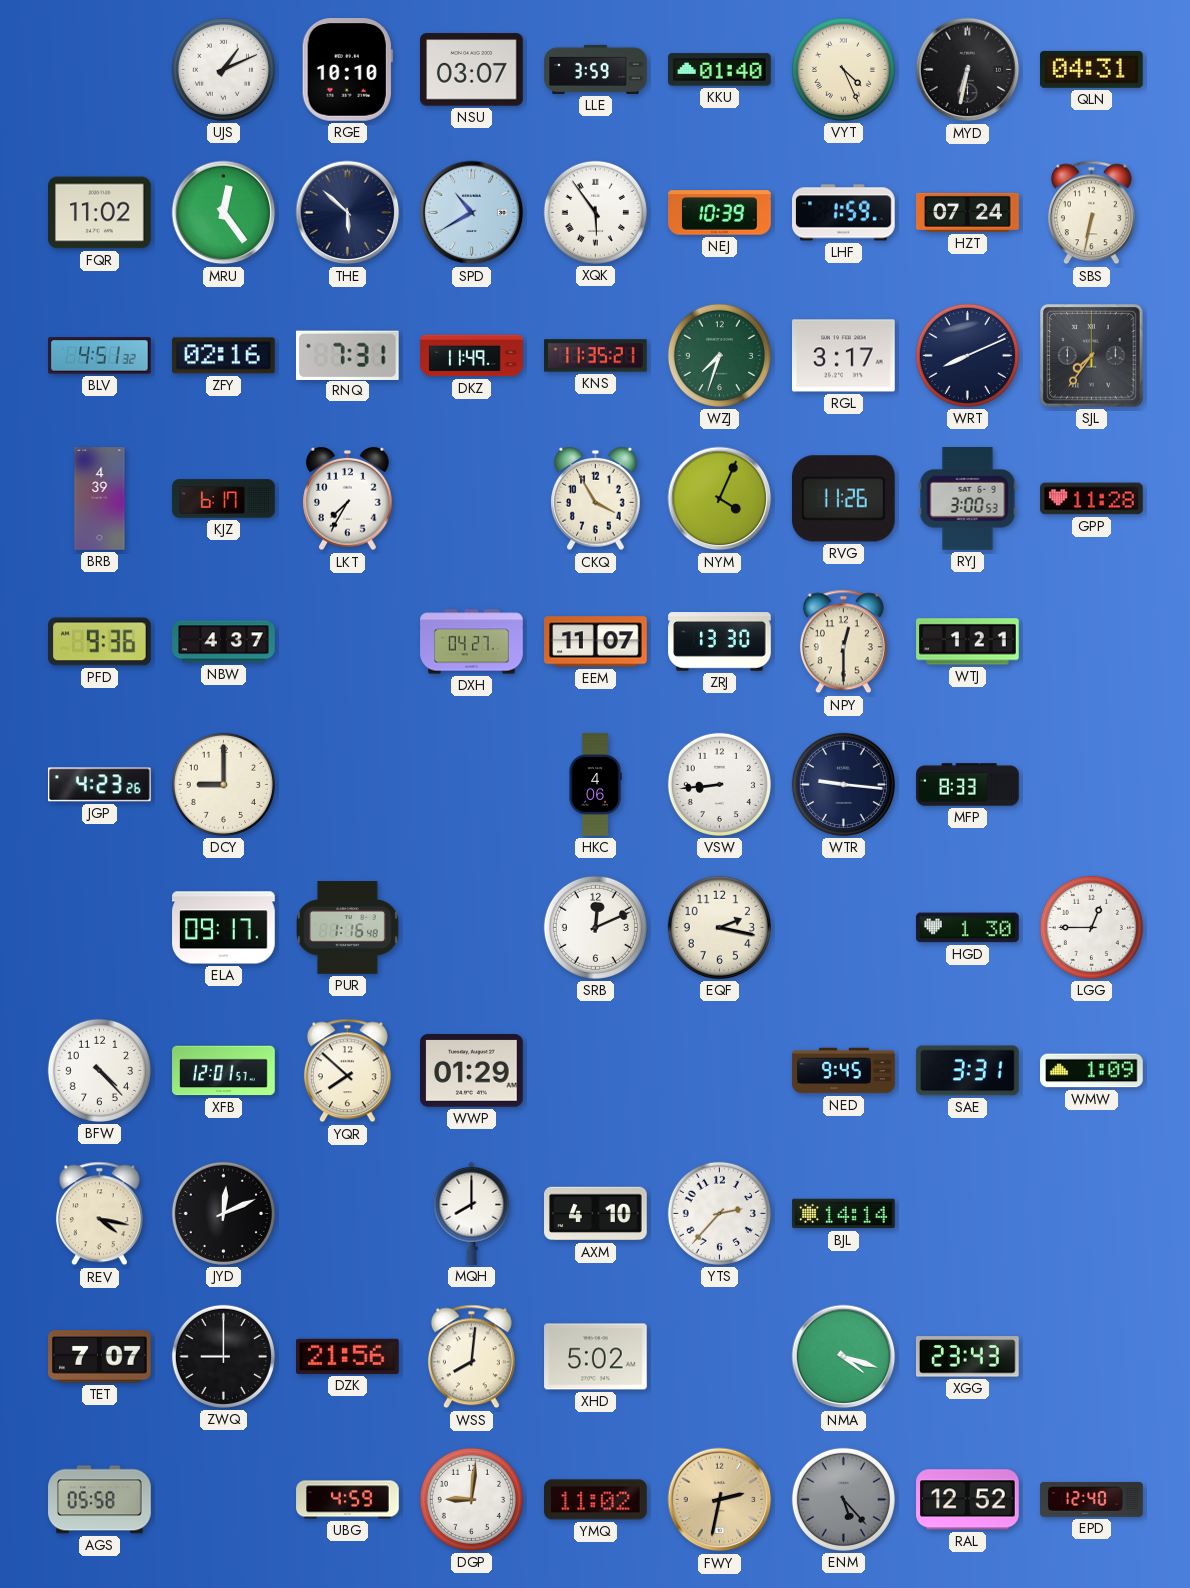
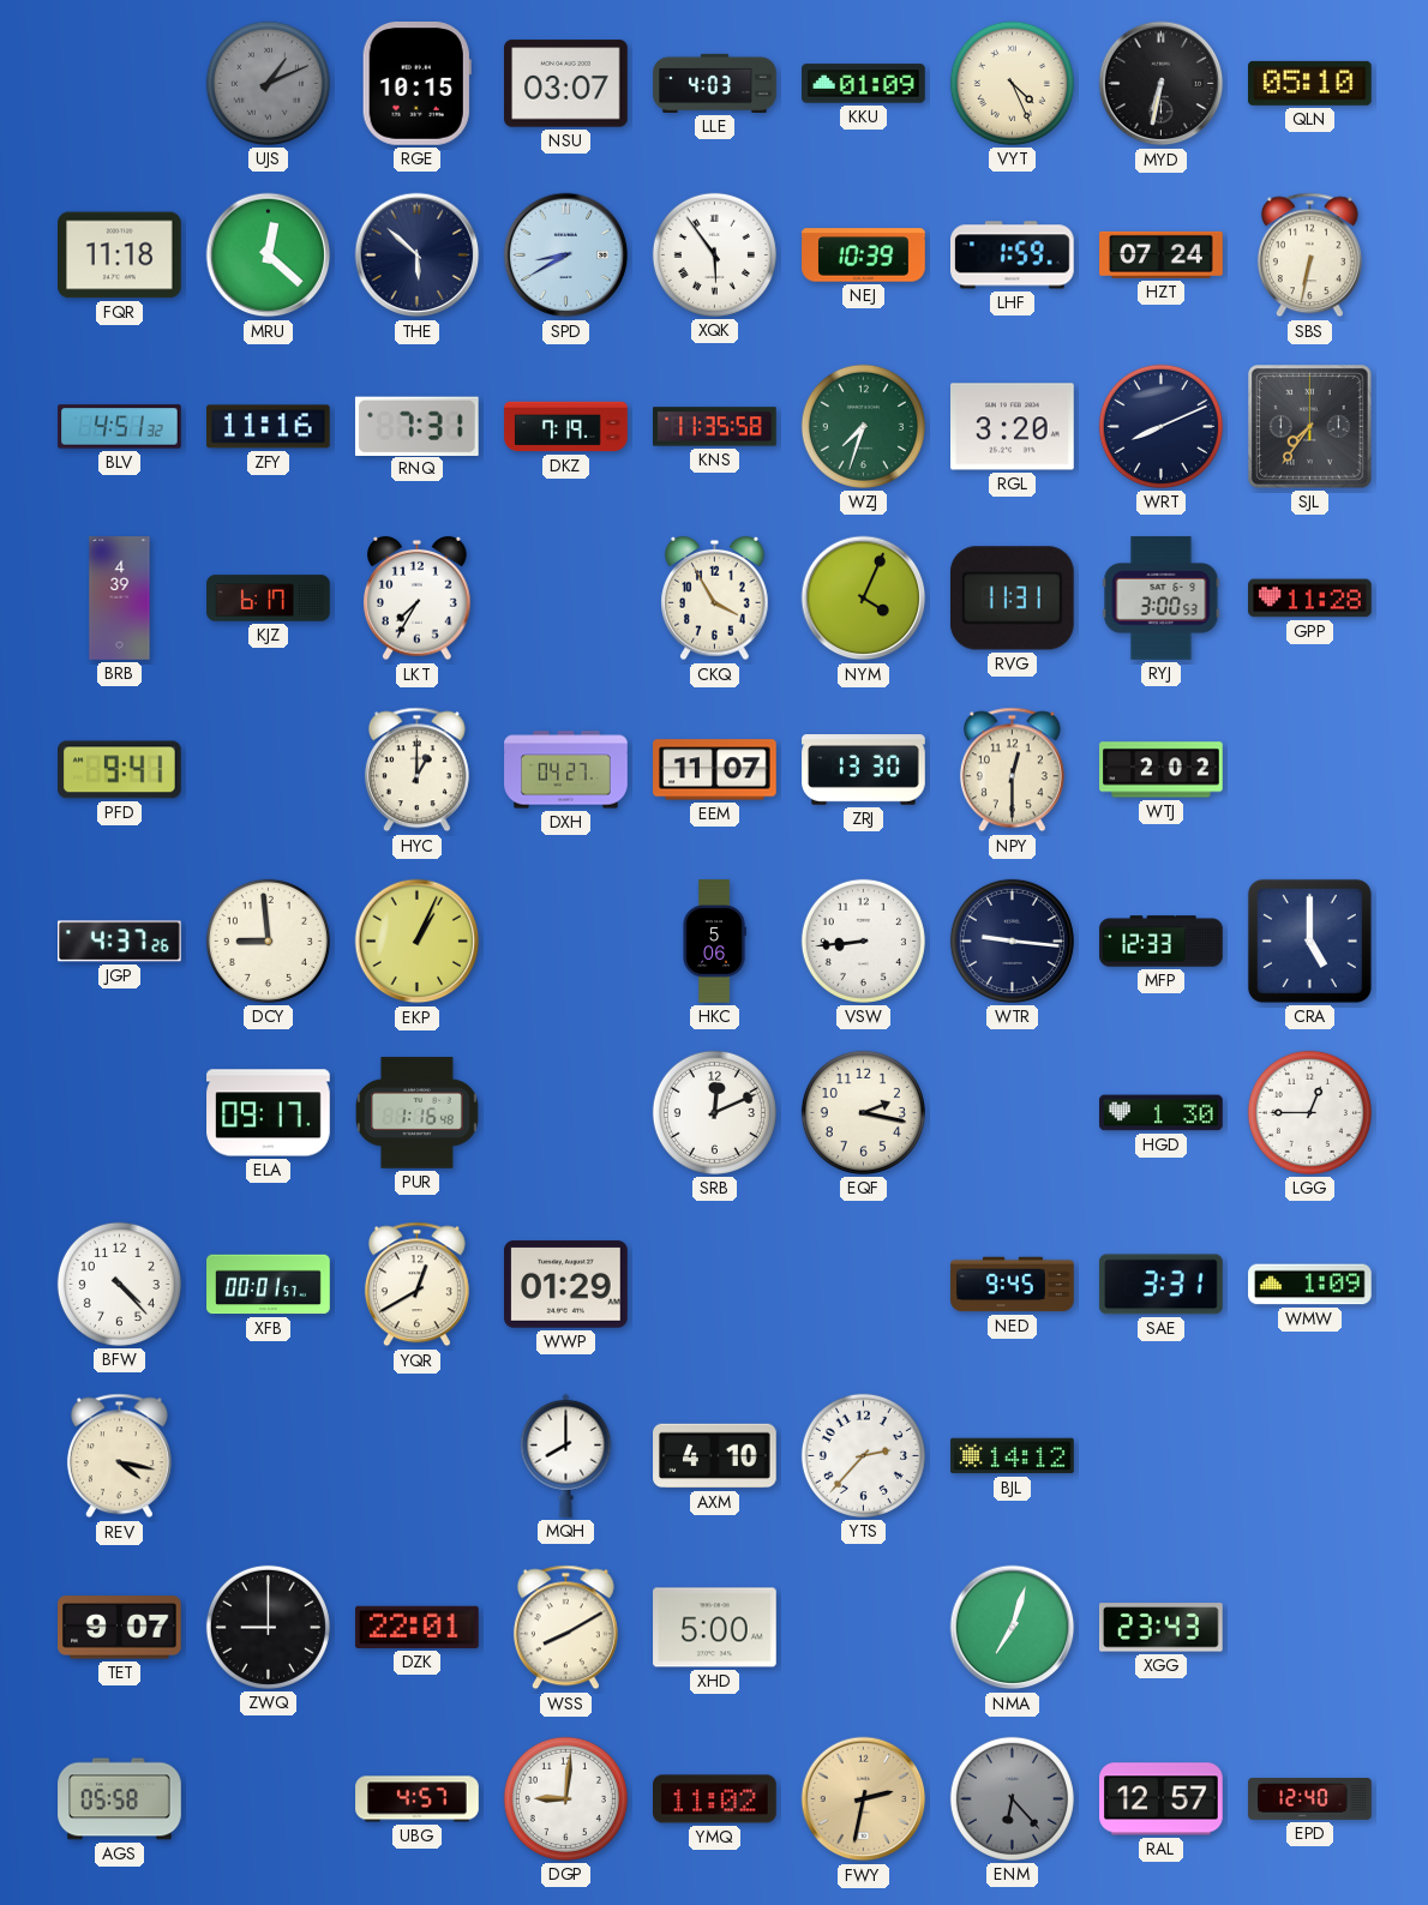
UJS dial: white -> grey (268, 83)
RGE: 10:10 -> 10:15 (416, 84)
LLE: 3:59 -> 4:03 (715, 83)
KKU: 01:40 -> 01:09 (864, 84)
QLN: 04:31 -> 05:10 (1310, 83)
FQR: 11:02 -> 11:18 (120, 256)
MRU: 12:24 -> 12:22 (269, 256)
SPD: 10:40 -> 8:40 (566, 256)
ZFY: 02:16 -> 11:16 (269, 427)
DKZ: 11:49 -> 7:19 (566, 427)
KNS: 11:35:21 -> 11:35:58 (715, 427)
RGL: 3:17 -> 3:20 (1013, 427)
RVG: 11:26 -> 11:31 (1012, 599)
PFD: 9:36 -> 9:41 (120, 770)
NBW: 4:37 -> none (224, 642)
HYC: none -> 1:00 (416, 770)
WTJ: 1:21 -> 2:02 (1162, 770)
JGP: 4:23 -> 4:37 (120, 942)
DCY: 9:00 -> 8:59 (268, 941)
EKP: none -> 1:04 (418, 942)
HKC: 4:06 -> 5:06 (714, 942)
MFP: 8:33 -> 12:33 (1162, 942)
CRA: none -> 5:00 (1309, 941)
XFB: 12:01 -> 00:01 (269, 1285)
YQR: 7:52 -> 12:40 (416, 1285)
JYD: 12:11 -> none (223, 1213)
BJL: 14:14 -> 14:12 (1013, 1456)
TET: 7:07 -> 9:07 (120, 1628)
DZK: 21:56 -> 22:01 (418, 1627)
WSS: 8:01 -> 8:10 (565, 1628)
XHD: 5:02 -> 5:00 (715, 1628)
NMA: 4:18 -> 7:03 (1013, 1628)
UBG: 4:59 -> 4:57 (418, 1799)
ENM: 5:23 -> 6:23 (1012, 1798)
RAL: 12:52 -> 12:57 (1162, 1799)
